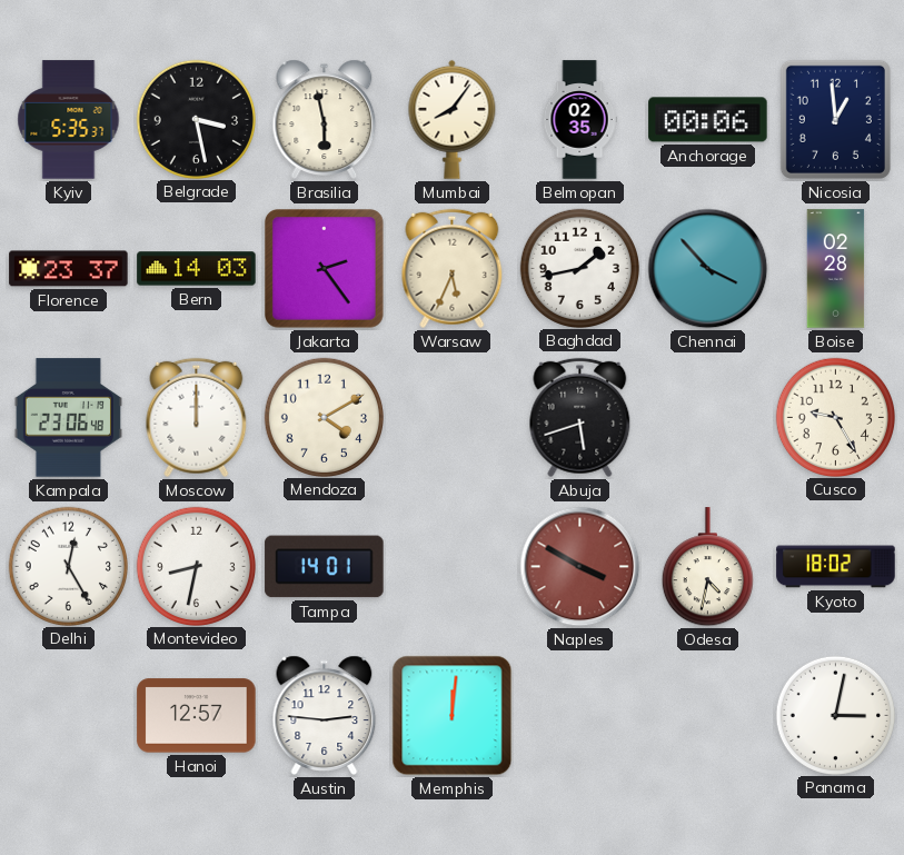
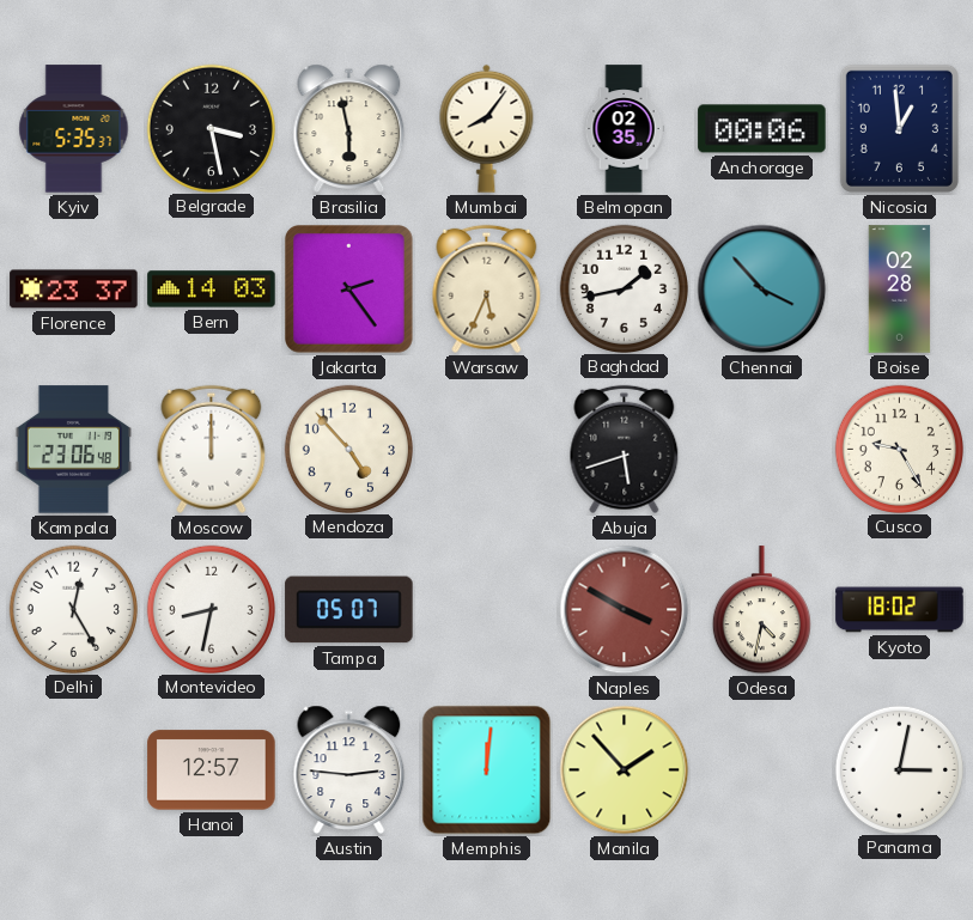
Mendoza: 4:10 -> 4:53 (348, 449)
Tampa: 14:01 -> 05:07 (349, 610)
Manila: none -> 1:53 (625, 770)
